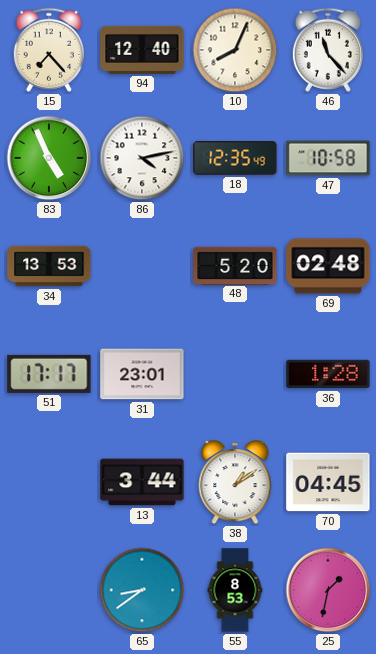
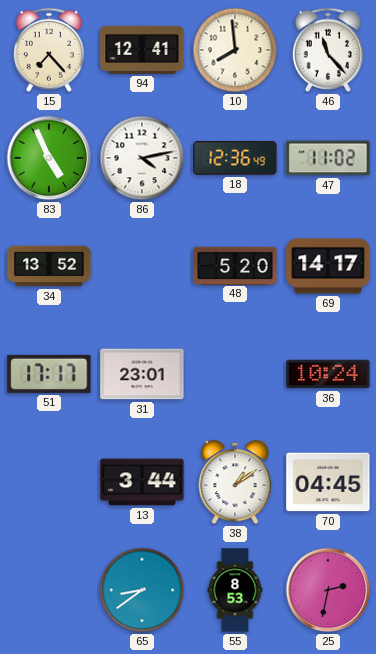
94: 12:40 -> 12:41 (142, 50)
10: 8:04 -> 7:59 (235, 50)
18: 12:35 -> 12:36 (235, 158)
47: 10:58 -> 11:02 (328, 158)
34: 13:53 -> 13:52 (49, 266)
69: 02:48 -> 14:17 (328, 266)
36: 1:28 -> 10:24 (328, 374)
25: 1:32 -> 2:32 (328, 590)
